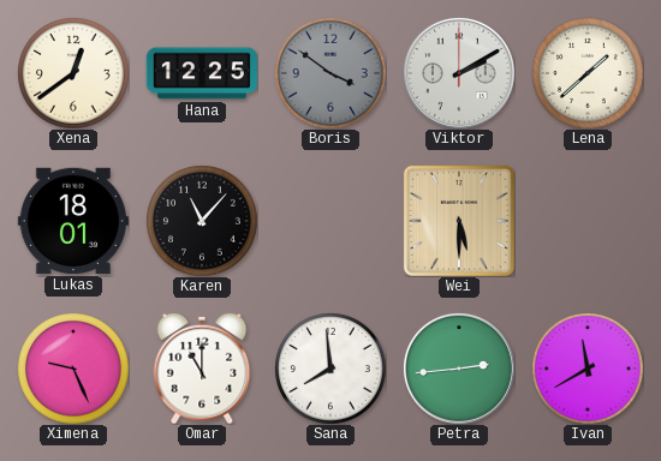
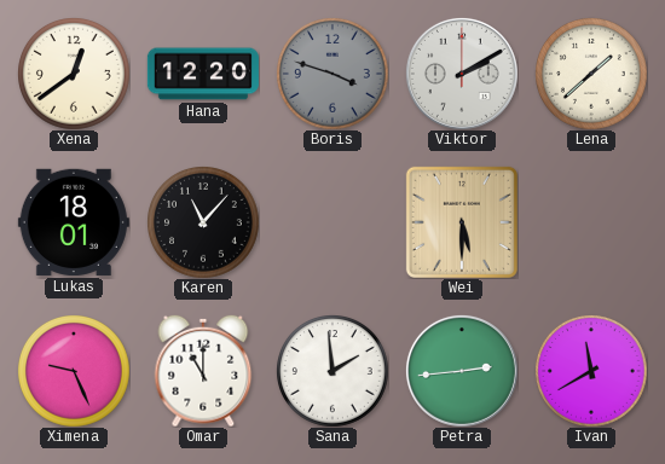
Hana: 12:25 -> 12:20 (203, 74)
Boris: 3:51 -> 3:48 (332, 74)
Sana: 7:59 -> 1:59 (332, 371)
